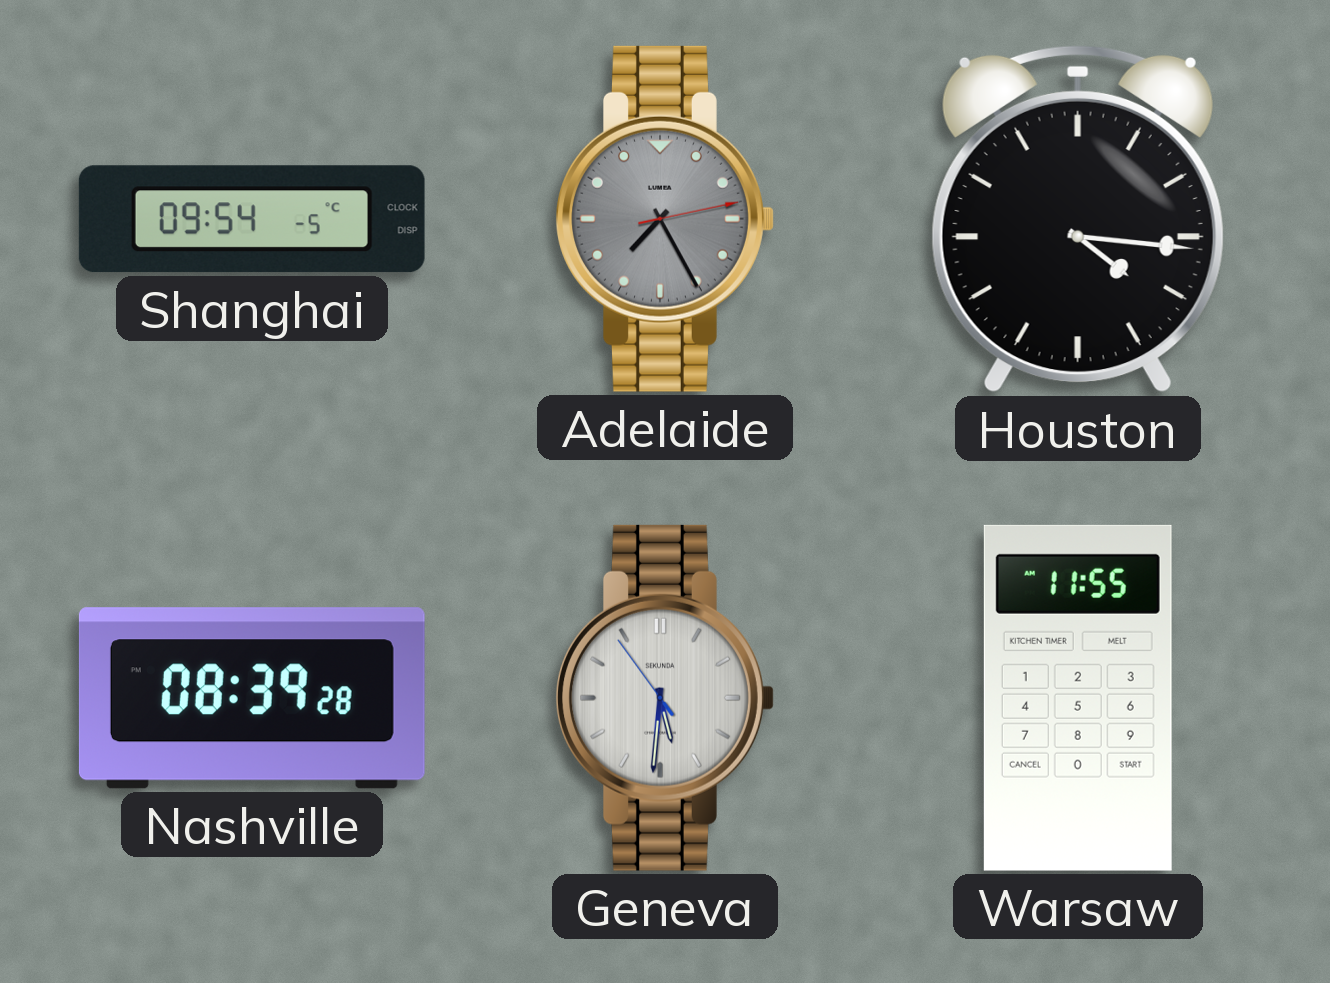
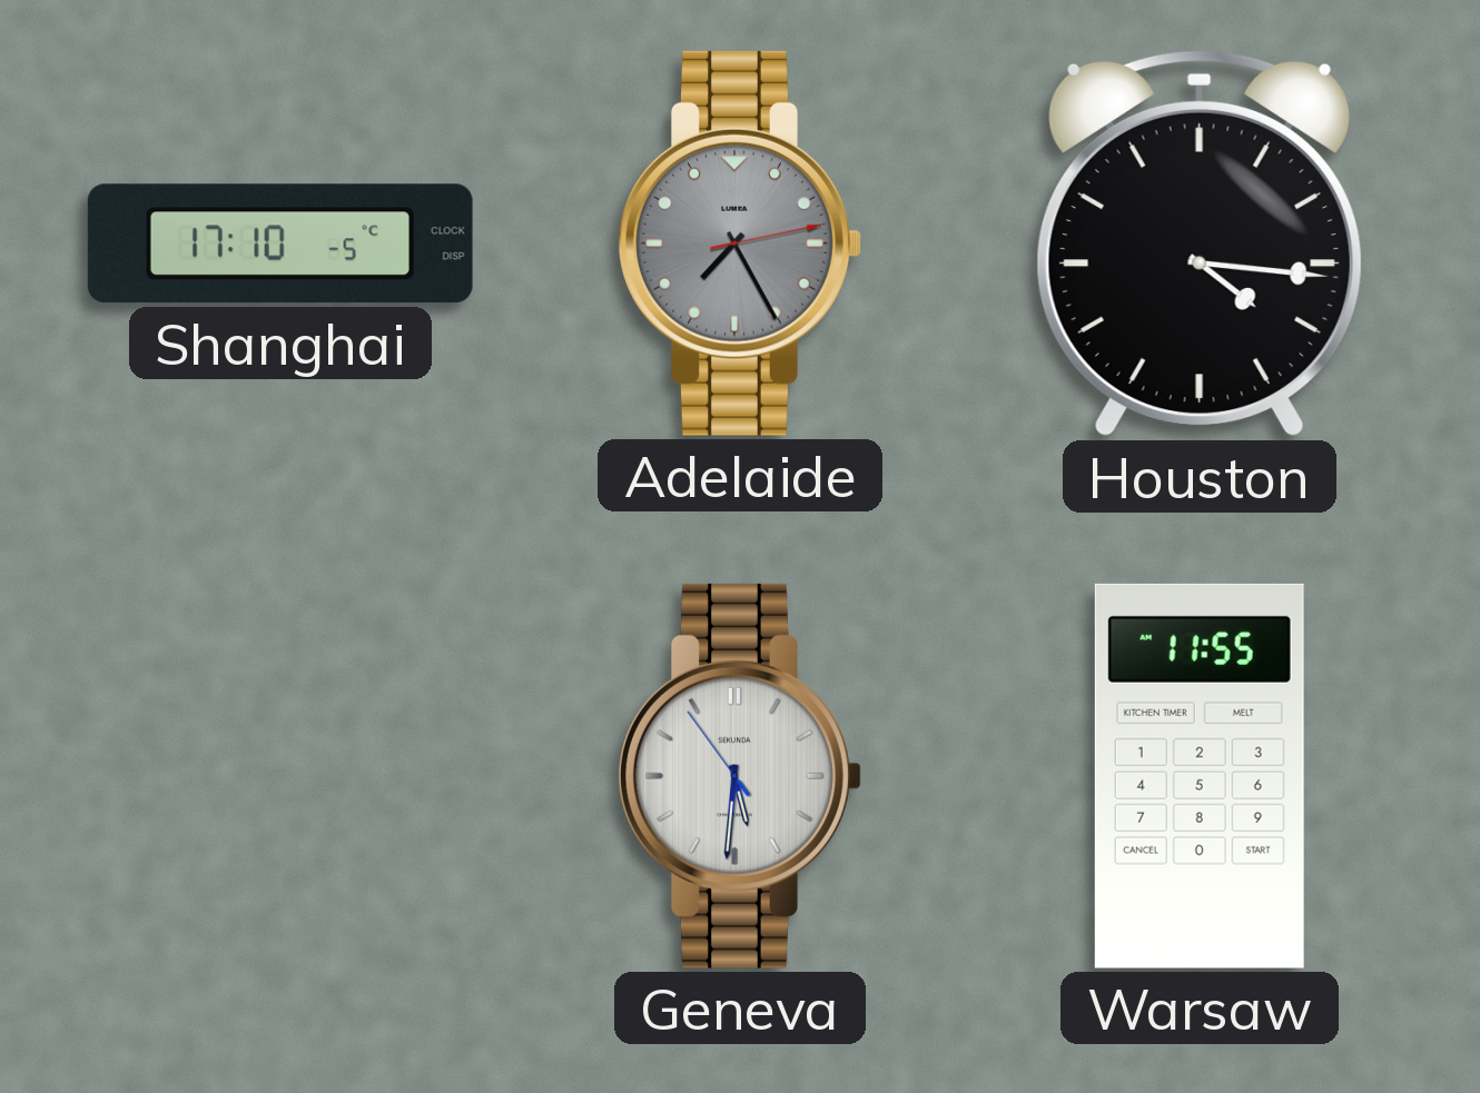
Shanghai: 09:54 -> 17:10 (280, 244)
Nashville: 08:39 -> none (252, 698)
